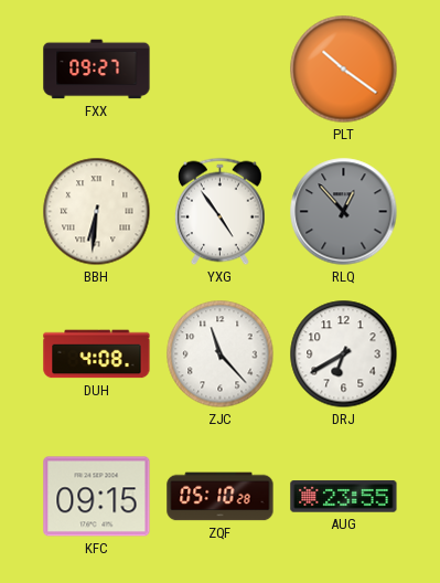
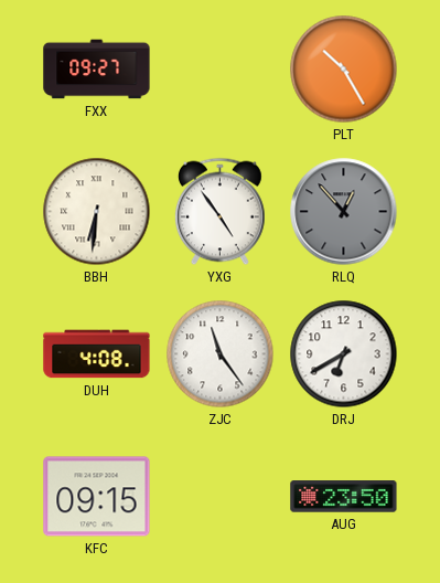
PLT: 10:21 -> 10:25 (344, 70)
ZJC: 11:23 -> 11:24 (221, 354)
ZQF: 05:10 -> none (221, 497)
AUG: 23:55 -> 23:50 (344, 497)
